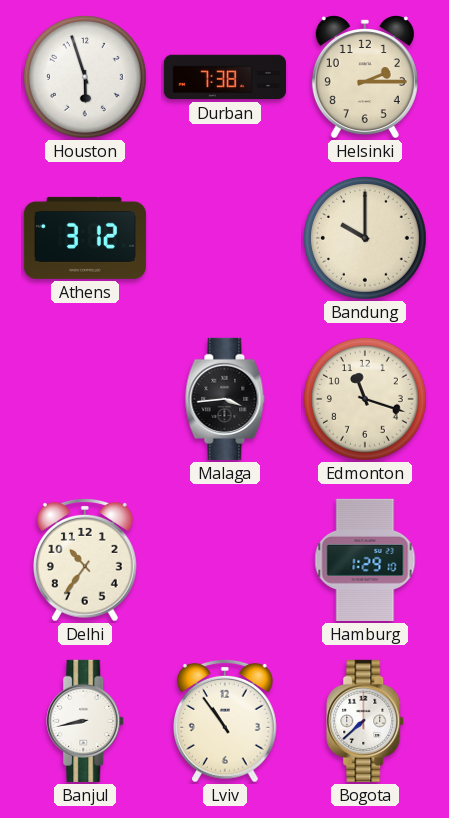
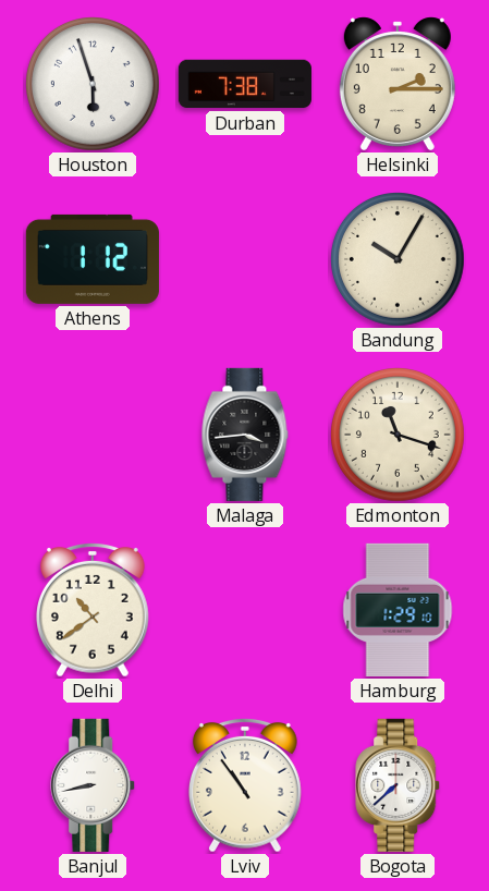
Athens: 3:12 -> 1:12 (93, 259)
Bandung: 10:00 -> 10:05 (399, 260)
Delhi: 10:36 -> 10:39 (94, 610)
